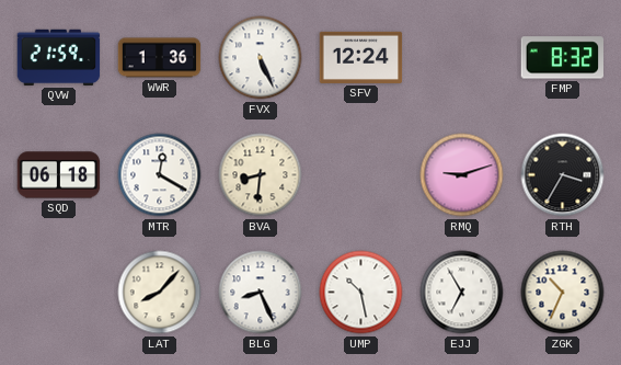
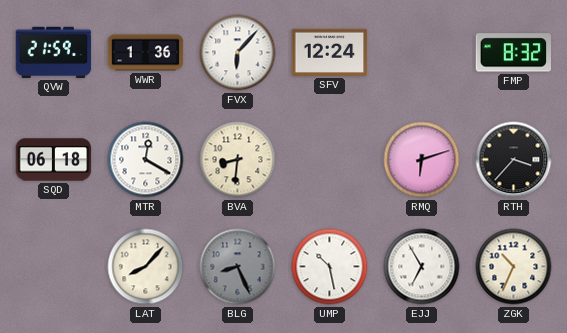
FVX: 5:26 -> 6:07 (238, 53)
RMQ: 9:12 -> 6:12 (422, 160)
RTH: 3:35 -> 3:37 (514, 160)
BLG dial: white -> grey (238, 267)
